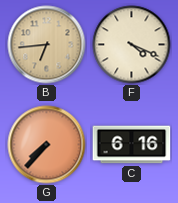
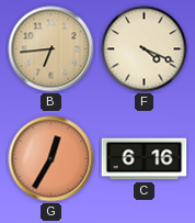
G: 7:37 -> 12:35 (51, 159)
